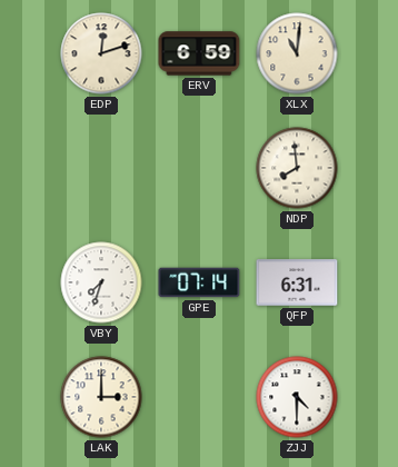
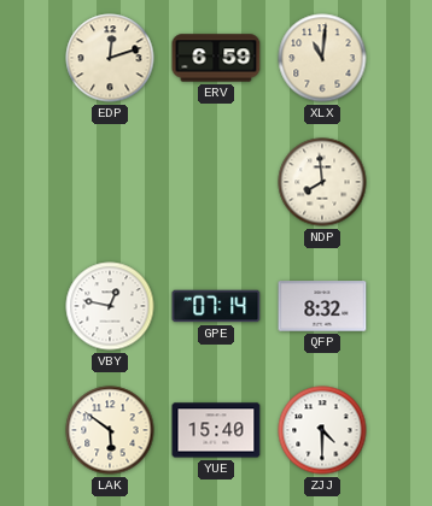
VBY: 7:33 -> 12:47 (110, 306)
QFP: 6:31 -> 8:32 (322, 306)
LAK: 3:00 -> 5:51 (110, 430)
YUE: none -> 15:40 (216, 430)
